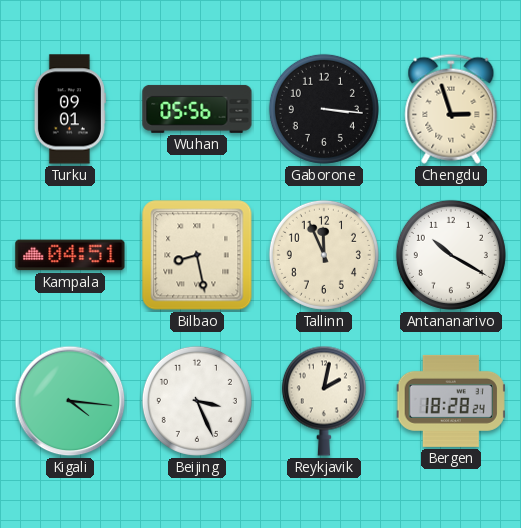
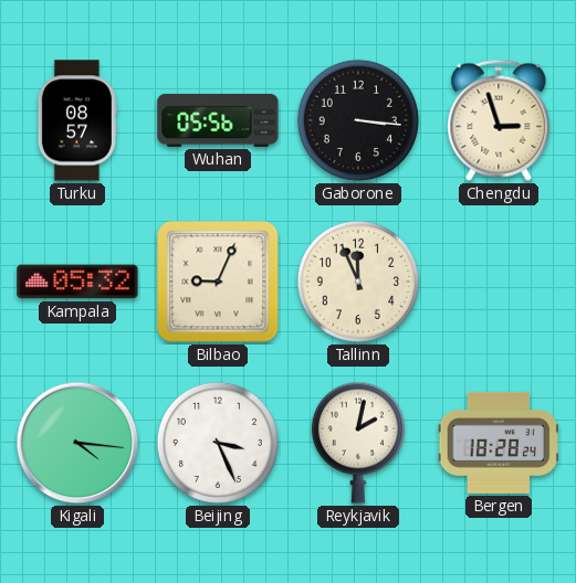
Turku: 09:01 -> 08:57 (77, 120)
Kampala: 04:51 -> 05:32 (77, 282)
Bilbao: 8:28 -> 9:04 (218, 282)
Antananarivo: 10:20 -> none (451, 255)
